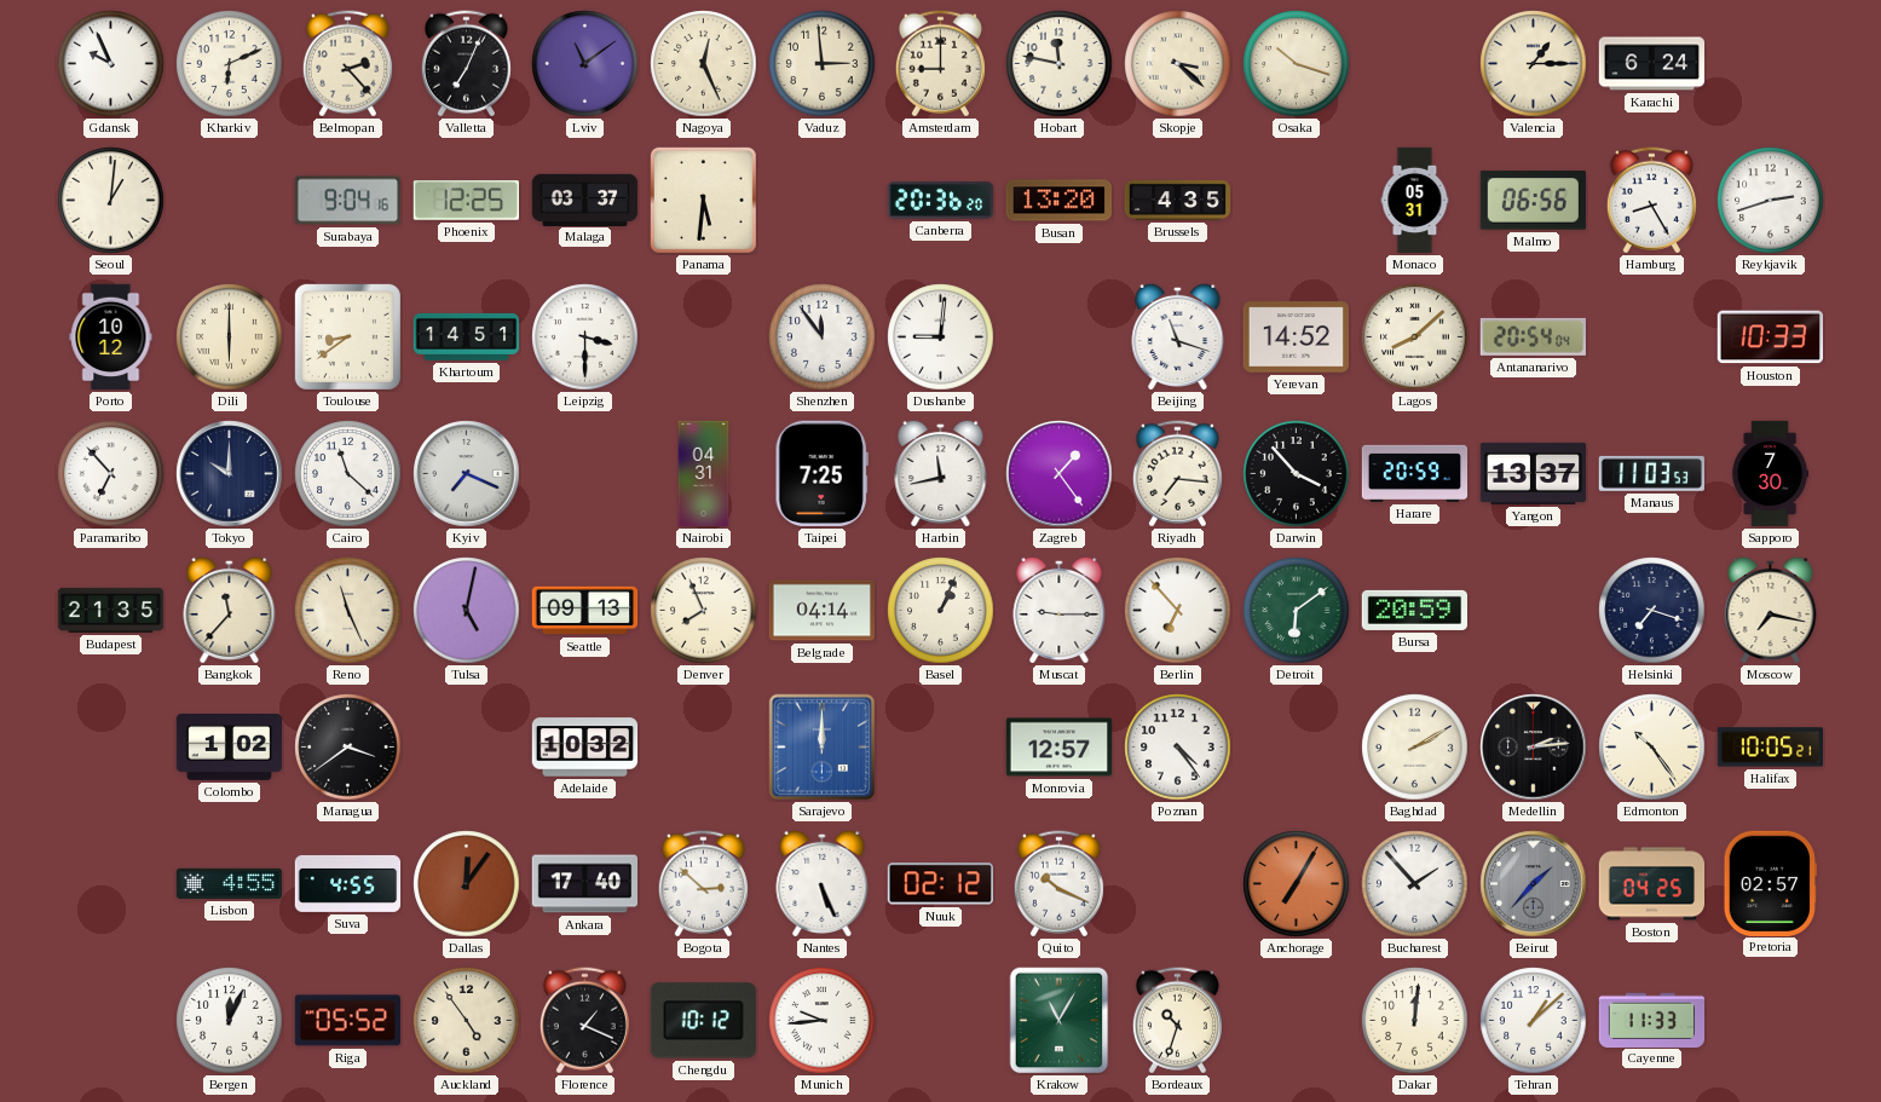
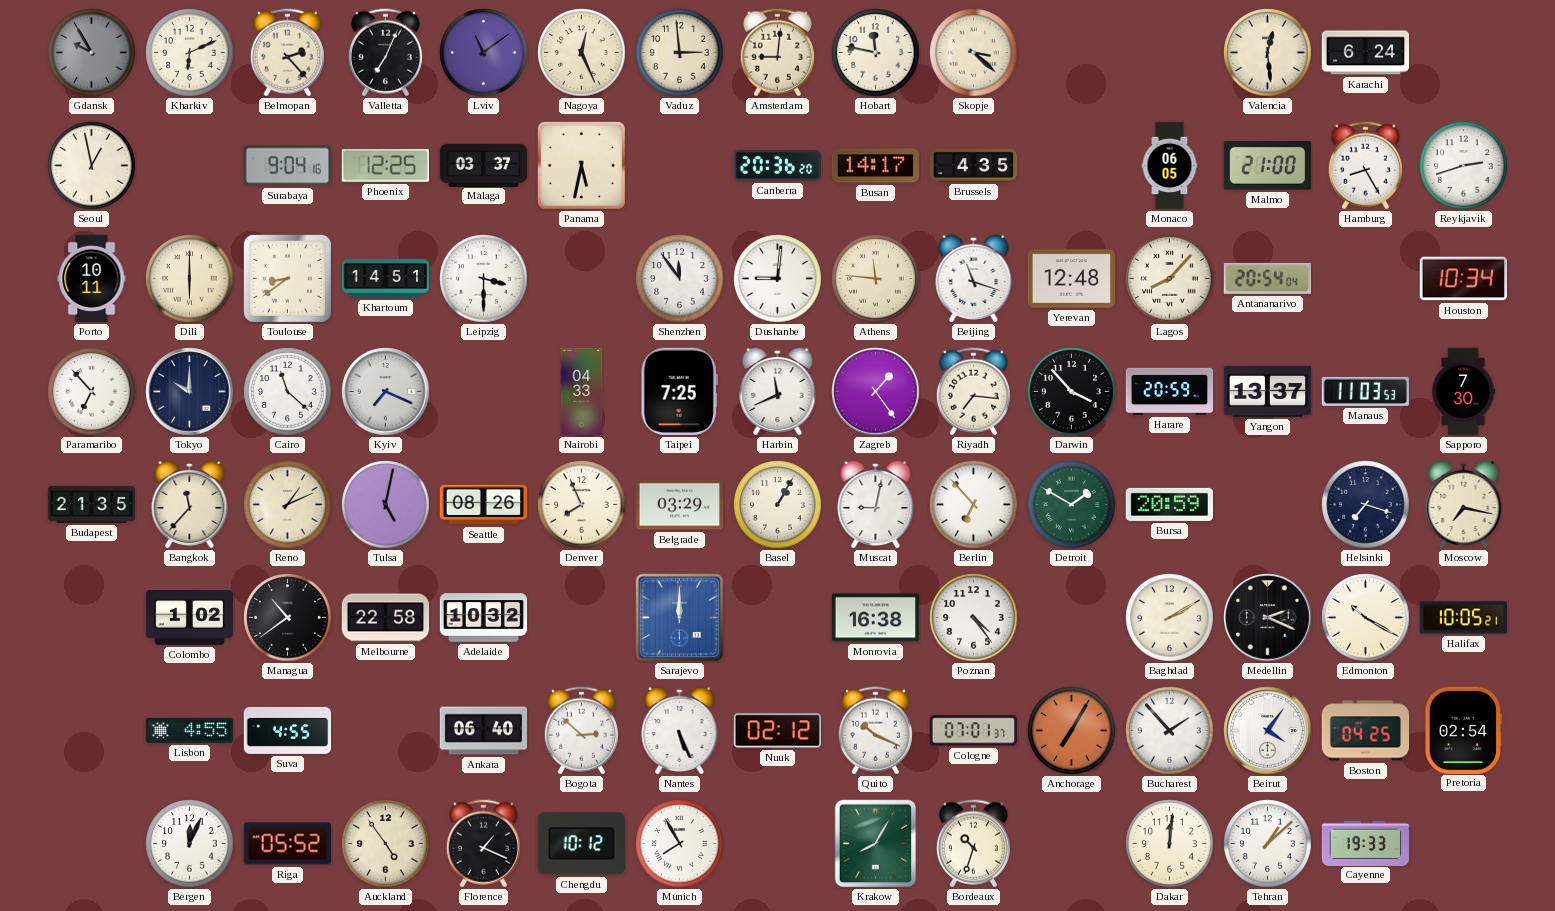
Gdansk: 9:56 -> 9:55 (92, 53)
Gdansk dial: white -> grey (92, 53)
Amsterdam: 9:00 -> 9:01 (777, 53)
Osaka: 10:18 -> none (1297, 64)
Valencia: 1:15 -> 12:29 (1268, 53)
Seoul: 1:01 -> 12:58 (92, 166)
Panama: 5:31 -> 5:32 (581, 165)
Busan: 13:20 -> 14:17 (875, 166)
Monaco: 05:31 -> 06:05 (1170, 166)
Malmo: 06:56 -> 21:00 (1267, 166)
Porto: 10:12 -> 10:11 (92, 279)
Athens: none -> 11:46 (876, 279)
Yerevan: 14:52 -> 12:48 (1072, 279)
Lagos: 8:08 -> 8:07 (1170, 279)
Houston: 10:33 -> 10:34 (1463, 279)
Nairobi: 04:31 -> 04:33 (582, 392)
Harbin: 11:43 -> 11:41 (778, 391)
Reno: 11:26 -> 1:11 (288, 505)
Seattle: 09:13 -> 08:26 (484, 505)
Belgrade: 04:14 -> 03:29 (680, 505)
Basel: 1:04 -> 1:05 (778, 505)
Muscat: 9:15 -> 9:02 (876, 504)
Detroit: 6:09 -> 1:50 (1072, 505)
Managua: 3:39 -> 10:39 (288, 618)
Melbourne: none -> 22:58 (386, 618)
Monrovia: 12:57 -> 16:38 (875, 618)
Medellin: 2:14 -> 2:19 (1268, 618)
Edmonton: 10:24 -> 10:20 (1366, 618)
Dallas: 12:06 -> none (467, 884)
Ankara: 17:40 -> 06:40 (484, 731)
Cologne: none -> 07:01 (973, 731)
Beirut: 1:37 -> 4:06 (1268, 731)
Beirut dial: grey -> white (1268, 731)
Pretoria: 02:57 -> 02:54 (1463, 730)
Munich: 9:44 -> 7:55 (680, 844)
Krakow: 11:05 -> 8:05 (876, 844)
Cayenne: 11:33 -> 19:33 (1366, 843)
